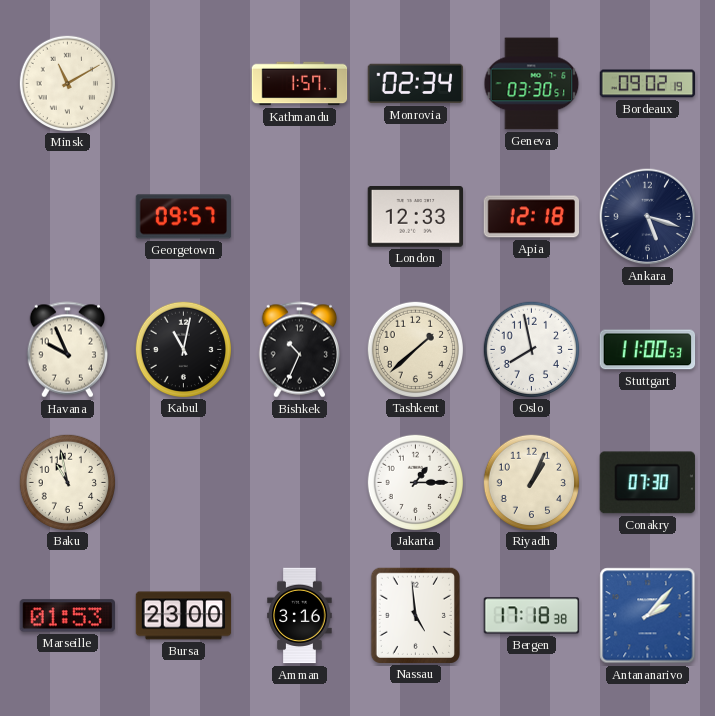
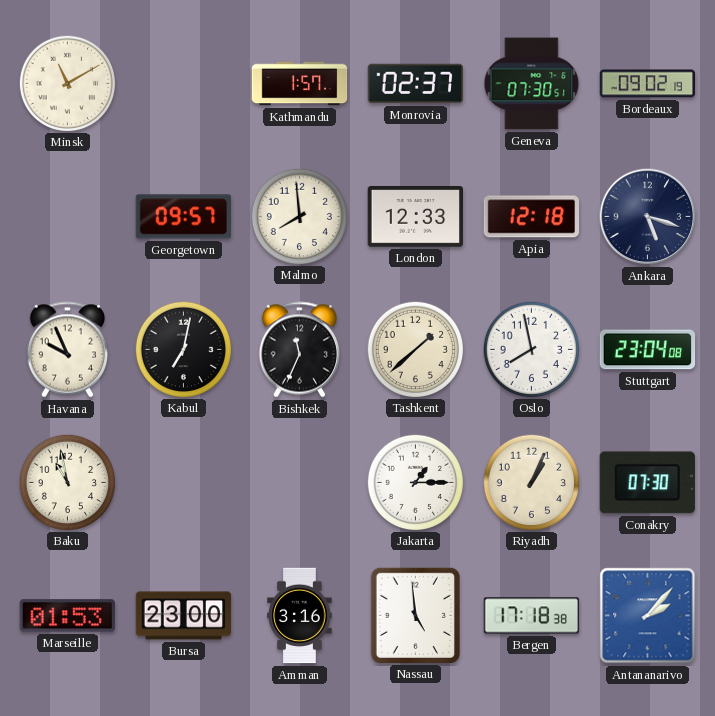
Monrovia: 02:34 -> 02:37 (416, 84)
Geneva: 03:30 -> 07:30 (532, 84)
Malmo: none -> 7:59 (299, 216)
Kabul: 11:02 -> 7:02 (183, 349)
Bishkek: 10:34 -> 11:34 (299, 350)
Stuttgart: 11:00 -> 23:04 (648, 350)
